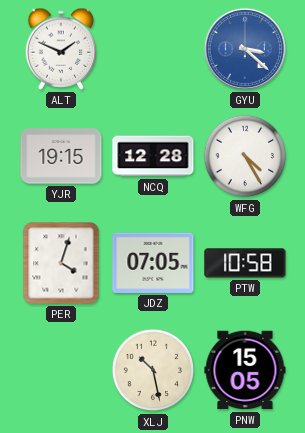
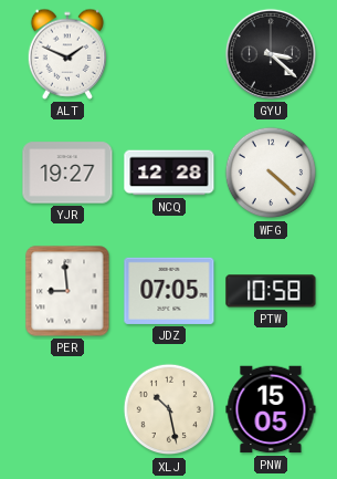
GYU dial: blue -> black (271, 54)
YJR: 19:15 -> 19:27 (67, 173)
WFG: 4:25 -> 4:22 (271, 173)
PER: 4:03 -> 8:59 (67, 291)
